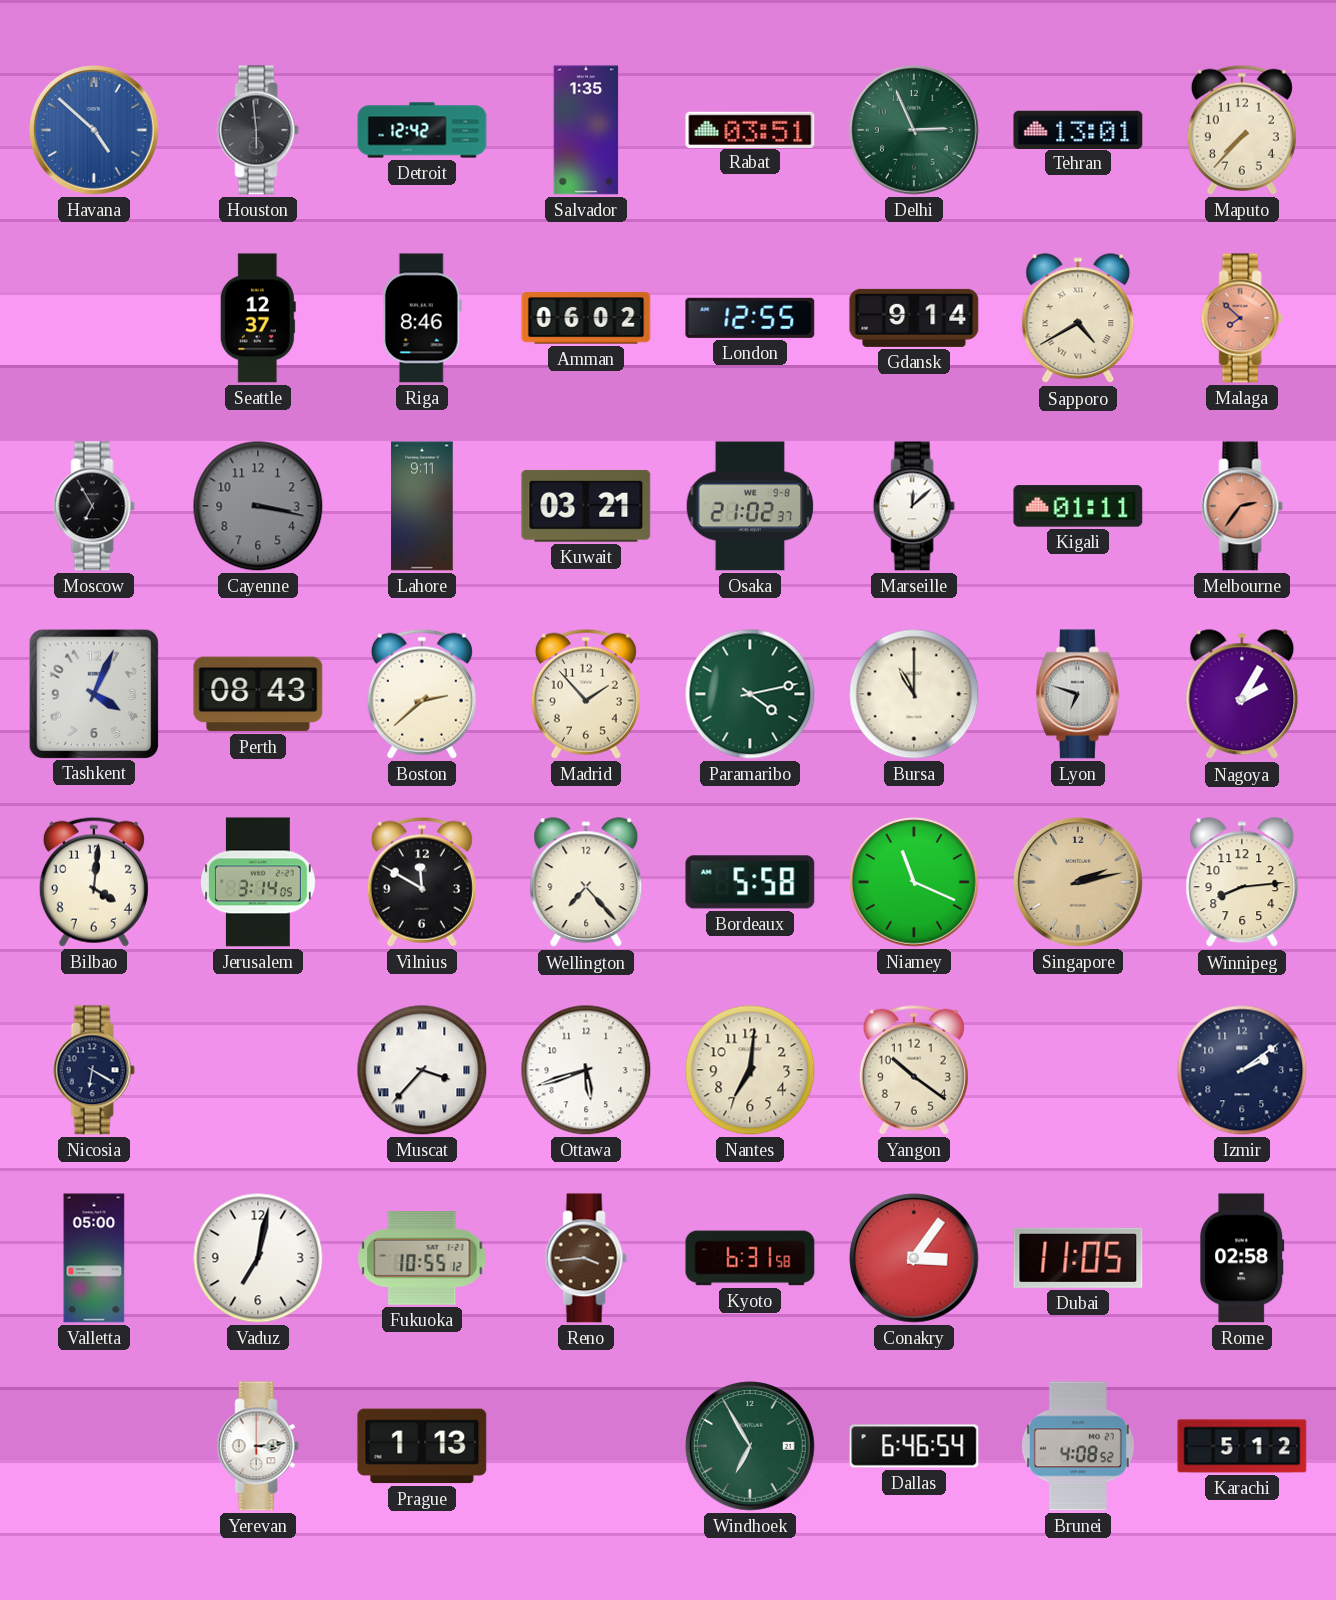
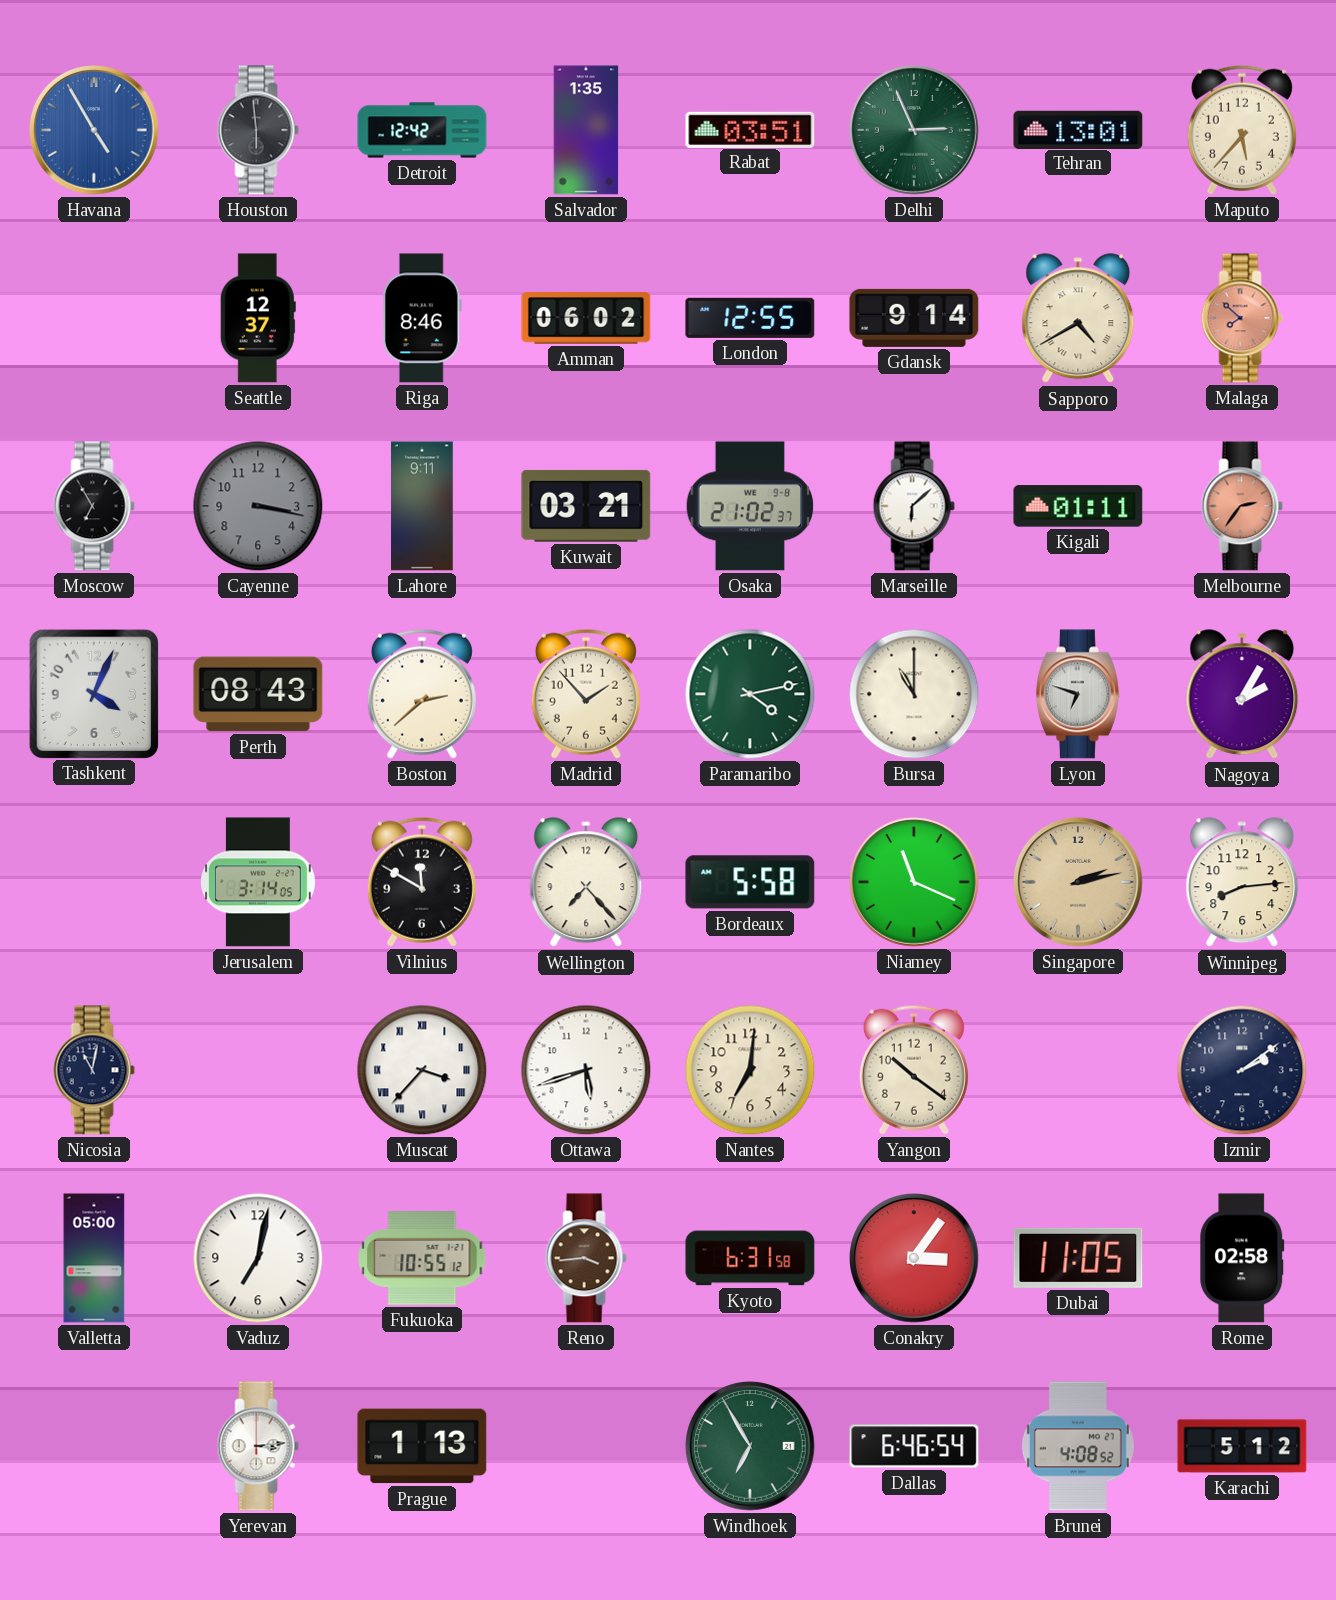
Havana: 4:52 -> 4:55 (95, 131)
Maputo: 7:37 -> 5:37 (1242, 130)
Marseille: 12:08 -> 6:08 (914, 506)
Bilbao: 4:01 -> none (94, 882)
Nicosia: 6:20 -> 11:02 (94, 1070)
